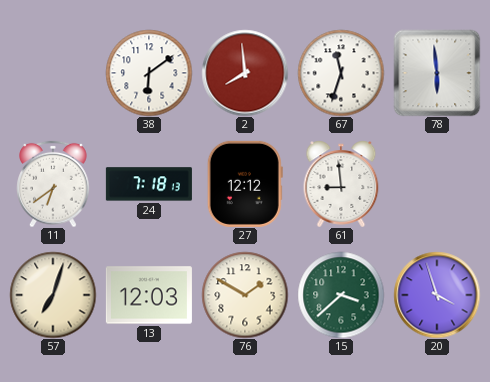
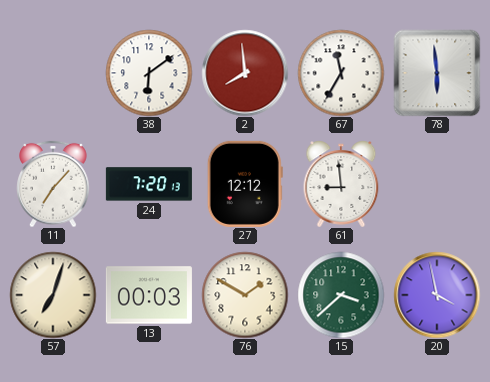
67: 11:33 -> 11:35 (341, 73)
11: 6:39 -> 7:07 (53, 184)
24: 7:18 -> 7:20 (149, 184)
13: 12:03 -> 00:03 (149, 295)
20: 3:57 -> 3:58 (437, 295)
